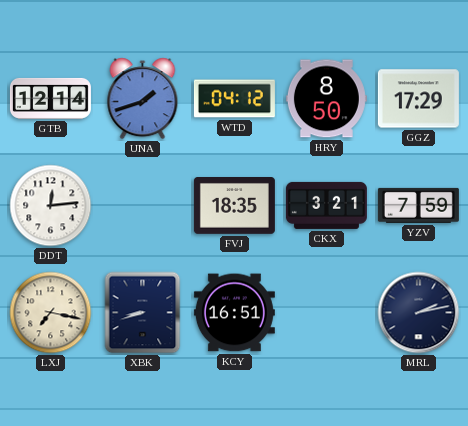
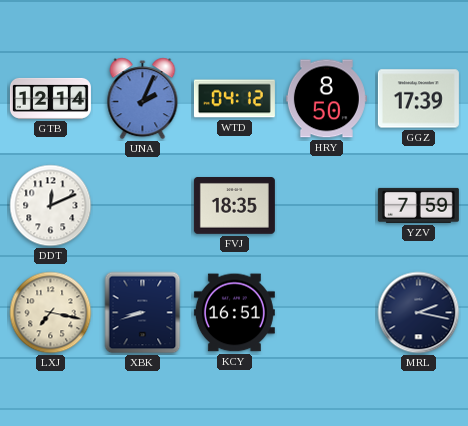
UNA: 1:42 -> 2:04 (143, 99)
GGZ: 17:29 -> 17:39 (418, 99)
DDT: 12:14 -> 12:11 (51, 206)
CKX: 3:21 -> none (326, 205)
MRL: 2:13 -> 2:17 (419, 313)
